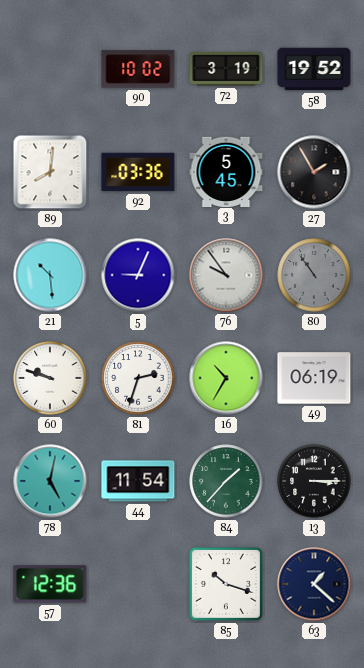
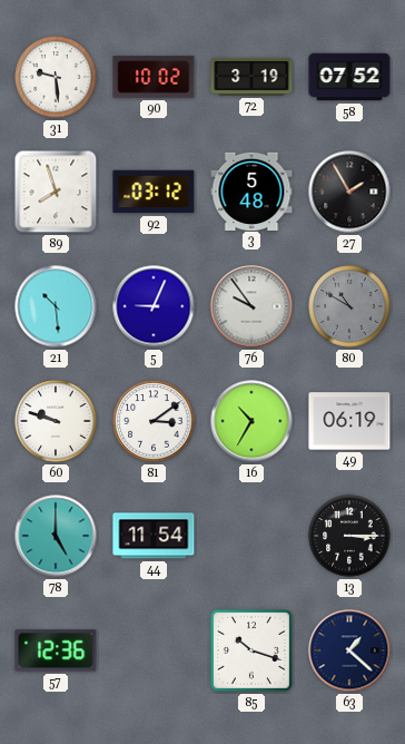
31: none -> 9:29 (56, 77)
58: 19:52 -> 07:52 (349, 77)
89: 8:01 -> 7:57 (56, 192)
92: 03:36 -> 03:12 (154, 192)
3: 5:45 -> 5:48 (251, 190)
80: 10:54 -> 10:50 (349, 306)
81: 2:33 -> 3:09 (154, 421)
78: 5:02 -> 5:00 (56, 536)
84: 1:37 -> none (226, 481)
